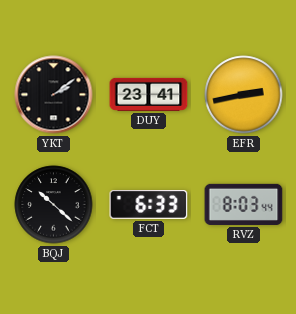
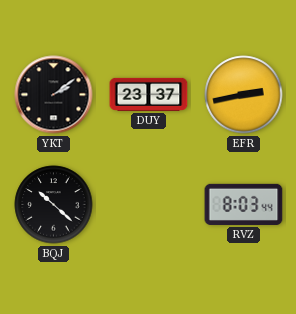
DUY: 23:41 -> 23:37 (149, 94)
FCT: 6:33 -> none (149, 205)
